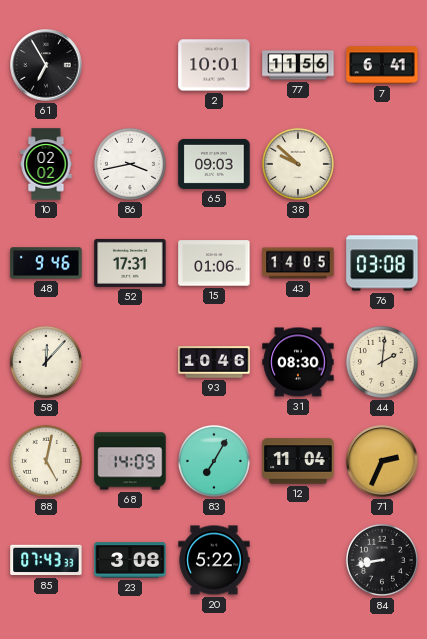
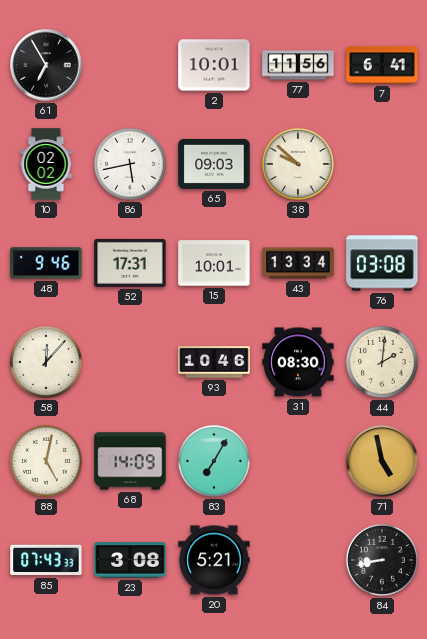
86: 3:43 -> 5:43 (130, 164)
15: 01:06 -> 10:01 (214, 263)
43: 14:05 -> 13:34 (298, 263)
12: 11:04 -> none (298, 461)
71: 2:34 -> 4:58 (382, 461)
20: 5:22 -> 5:21 (214, 560)
